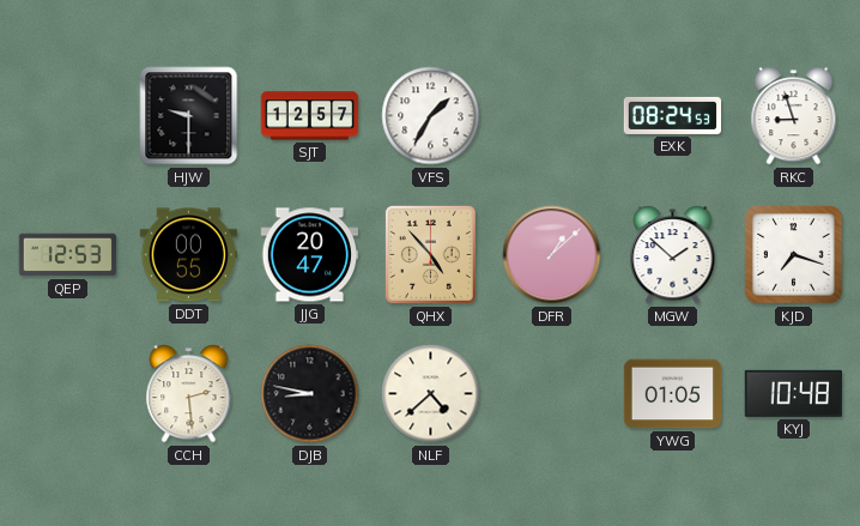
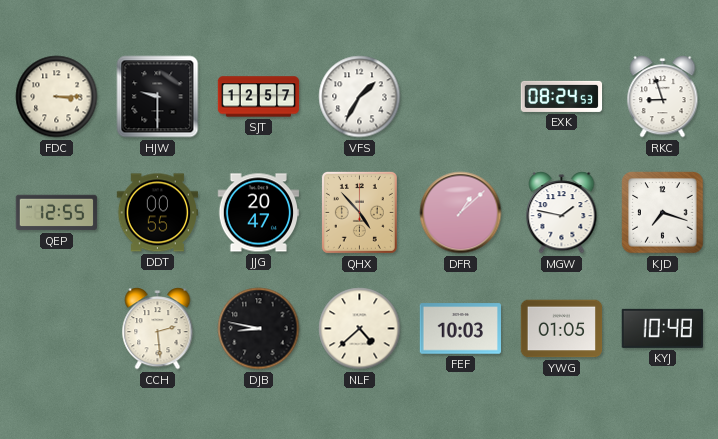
FDC: none -> 3:15 (57, 97)
QEP: 12:53 -> 12:55 (57, 213)
MGW: 1:52 -> 1:47 (562, 213)
FEF: none -> 10:03 (461, 329)
